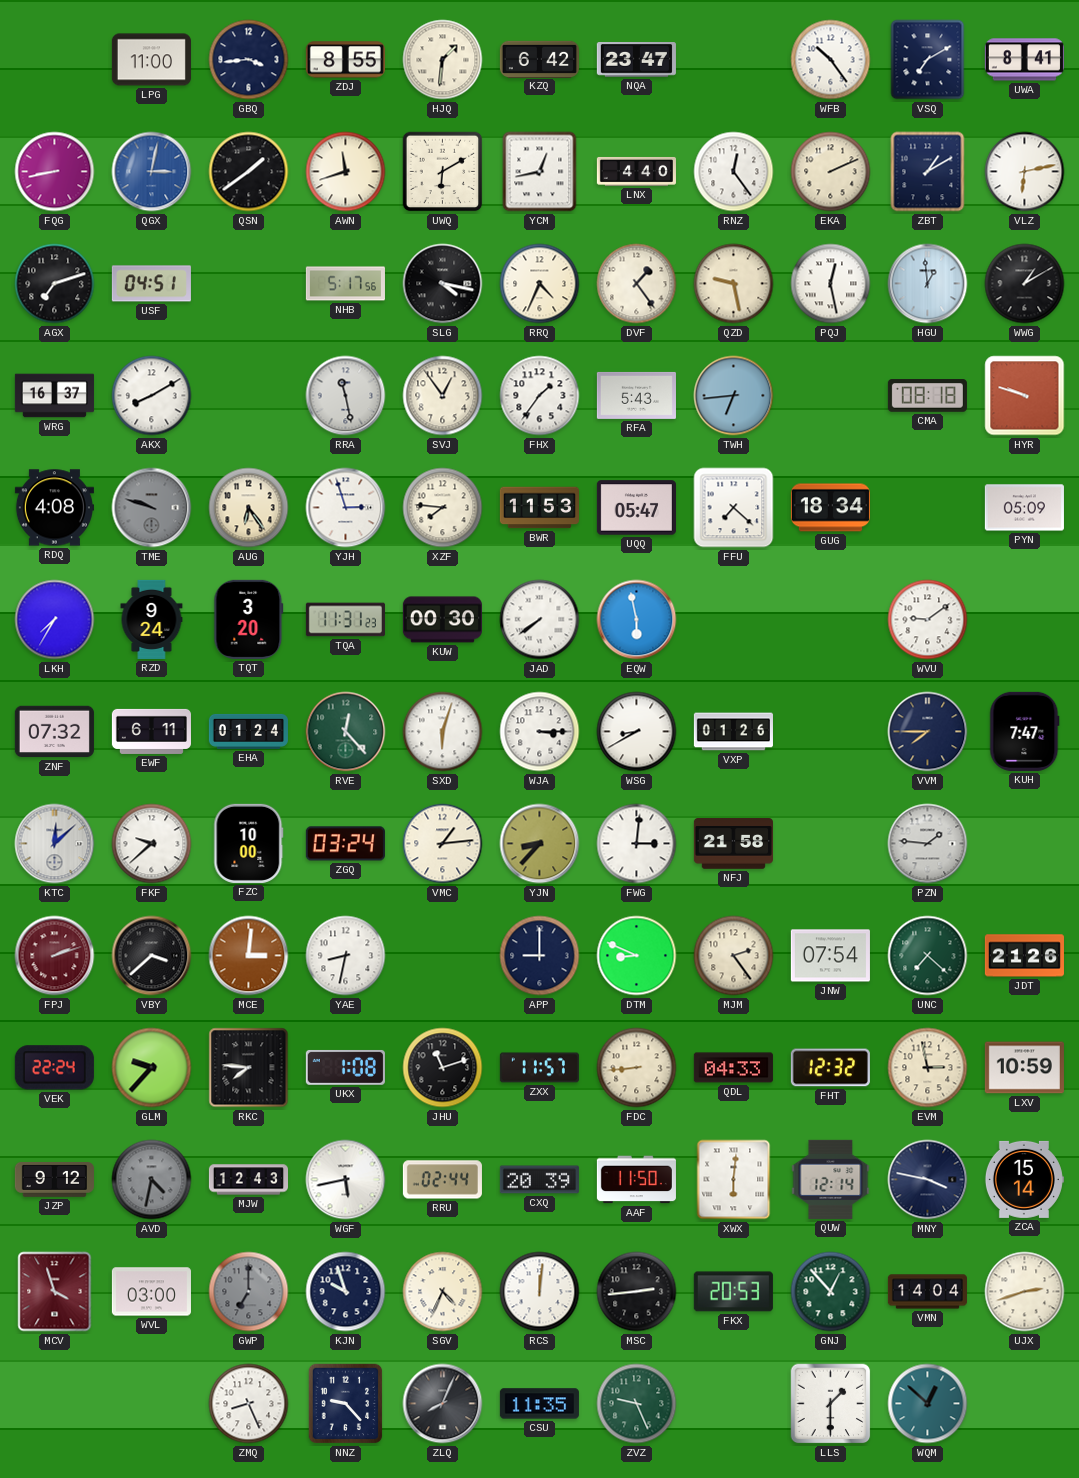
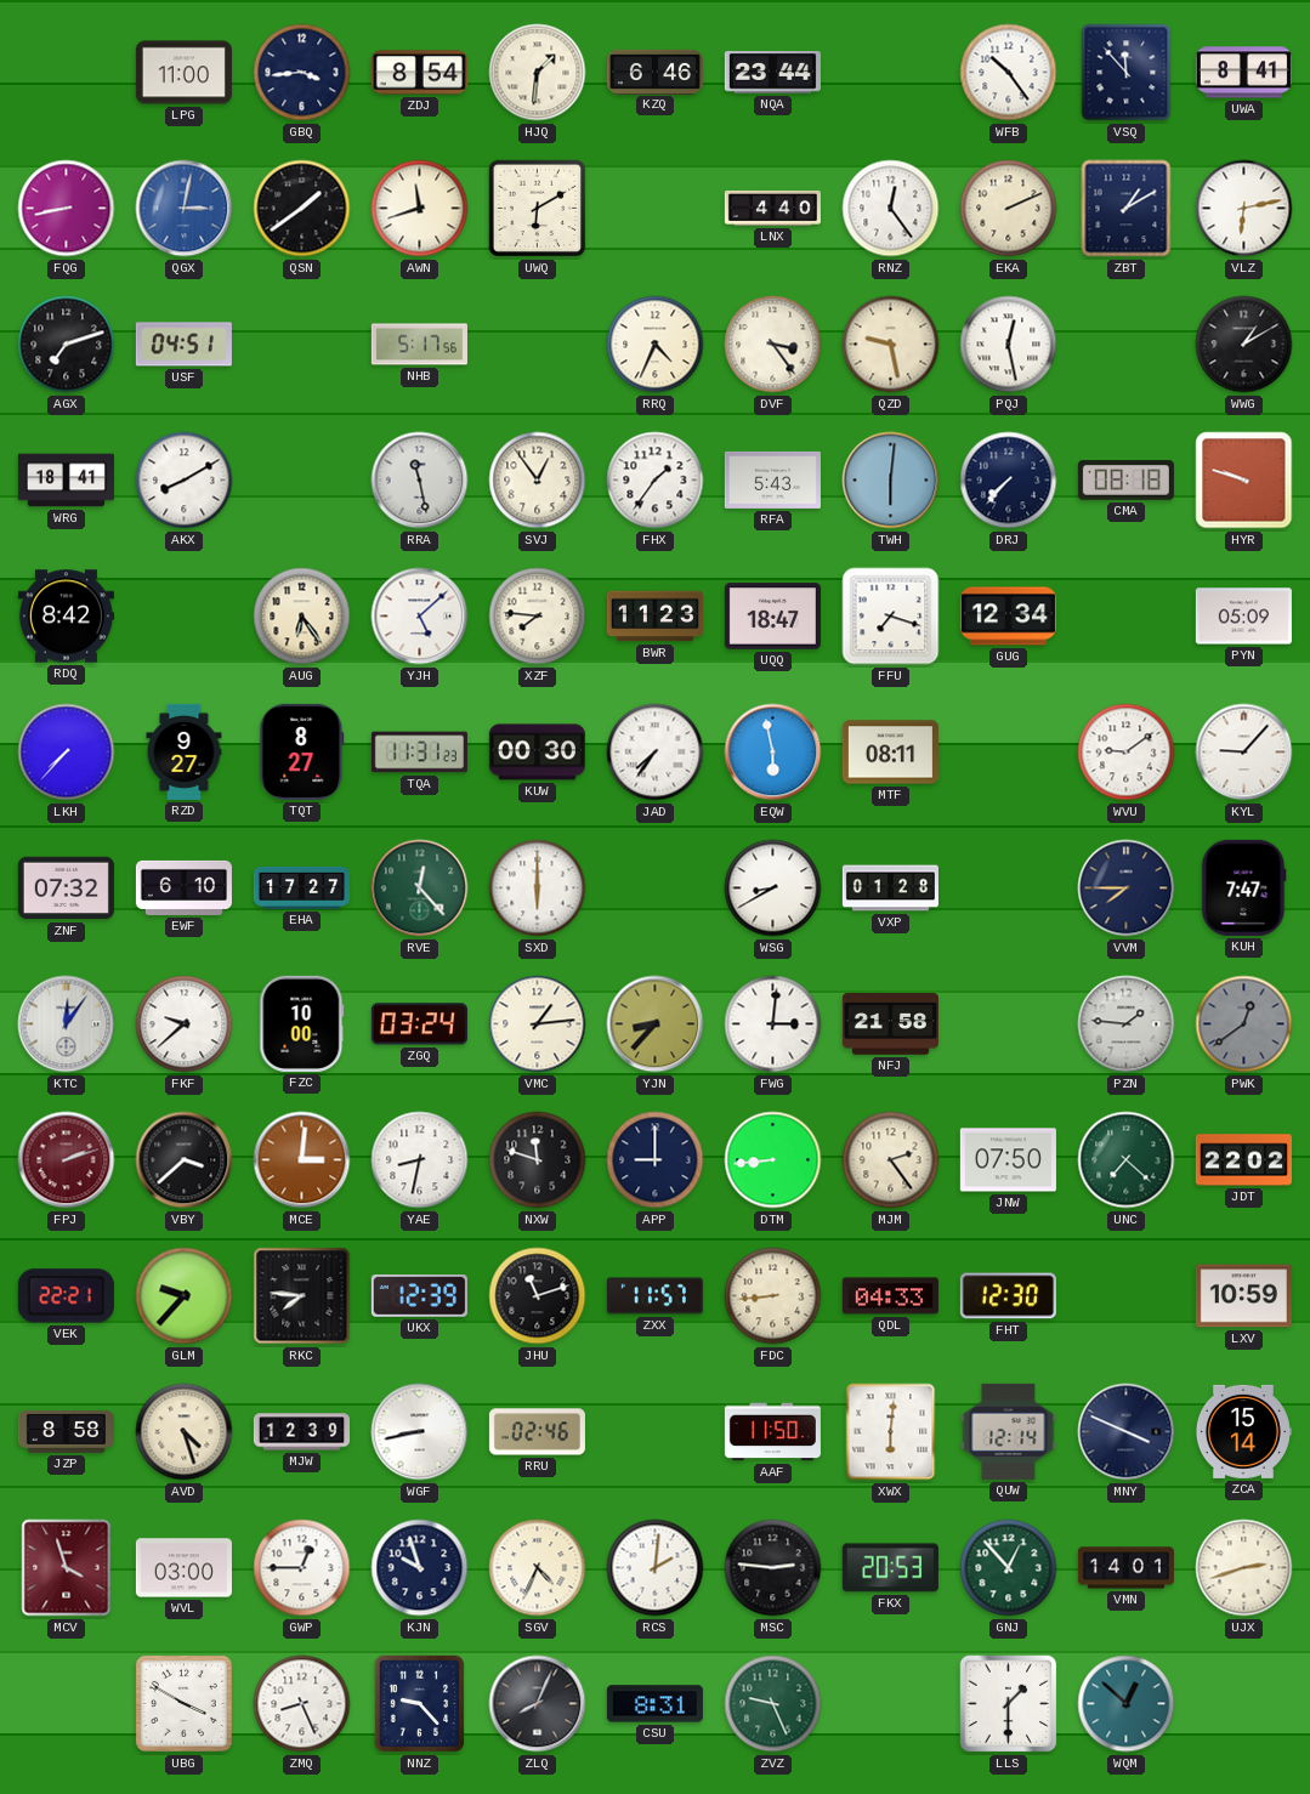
ZDJ: 8:55 -> 8:54 (419, 73)
KZQ: 6:42 -> 6:46 (654, 72)
NQA: 23:47 -> 23:44 (772, 73)
VSQ: 7:10 -> 11:53 (1127, 73)
YCM: 12:43 -> none (540, 172)
SLG: 4:17 -> none (443, 284)
DVF: 1:24 -> 3:24 (773, 345)
HGU: 12:59 -> none (928, 284)
WRG: 16:37 -> 18:41 (66, 481)
TWH: 6:44 -> 6:01 (891, 481)
DRJ: none -> 7:37 (1009, 481)
RDQ: 4:08 -> 8:42 (66, 617)
TME: 9:48 -> none (152, 508)
YJH: 2:57 -> 5:08 (420, 617)
BWR: 11:53 -> 11:23 (654, 617)
UQQ: 05:47 -> 18:47 (772, 617)
FFU: 7:22 -> 7:18 (891, 617)
GUG: 18:34 -> 12:34 (1008, 617)
LKH: 7:35 -> 7:37 (67, 753)
RZD: 9:24 -> 9:27 (185, 751)
TQT: 3:20 -> 8:27 (302, 751)
JAD: 7:39 -> 7:36 (656, 753)
MTF: none -> 08:11 (890, 753)
KYL: none -> 9:07 (1244, 753)
EWF: 6:11 -> 6:10 (183, 887)
EHA: 01:24 -> 17:27 (301, 887)
SXD: 6:03 -> 6:00 (538, 889)
WJA: 3:15 -> none (540, 732)
VXP: 01:26 -> 01:28 (890, 889)
KTC: 12:08 -> 12:06 (67, 1024)
PWK: none -> 12:39 (1244, 1024)
NXW: none -> 11:48 (538, 1160)
DTM: 8:49 -> 8:44 (773, 1160)
JNW: 07:54 -> 07:50 (1008, 1160)
JDT: 21:26 -> 22:02 (1243, 1160)
VEK: 22:24 -> 22:21 (66, 1296)
UKX: 1:08 -> 12:39 (419, 1295)
FHT: 12:32 -> 12:30 (1008, 1296)
EVM: 2:58 -> none (928, 1068)
JZP: 9:12 -> 8:58 (66, 1432)
AVD: 4:32 -> 4:27 (185, 1432)
AVD dial: grey -> cream (185, 1432)
MJW: 12:43 -> 12:39 (301, 1432)
WGF: 5:43 -> 8:43 (420, 1432)
RRU: 02:44 -> 02:46 (537, 1432)
CXQ: 20:39 -> none (539, 1180)
MNY: 3:47 -> 3:49 (1127, 1432)
GWP: 7:00 -> 12:45 (302, 1568)
GWP dial: grey -> white (302, 1568)
RCS: 12:01 -> 2:01 (656, 1568)
MSC: 2:44 -> 2:46 (773, 1568)
VMN: 14:04 -> 14:01 (1125, 1568)
UBG: none -> 3:50 (183, 1703)
CSU: 11:35 -> 8:31 (654, 1704)
